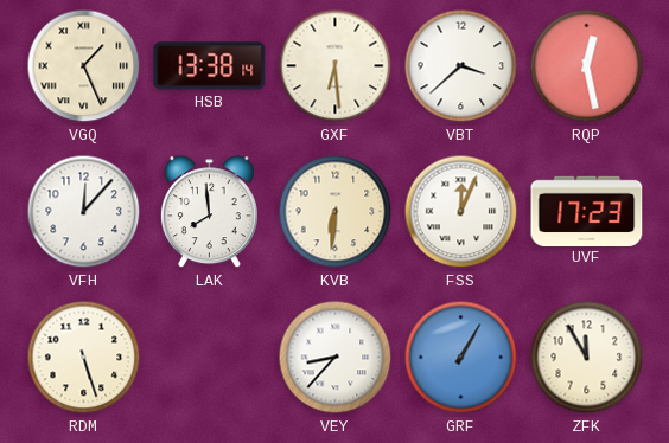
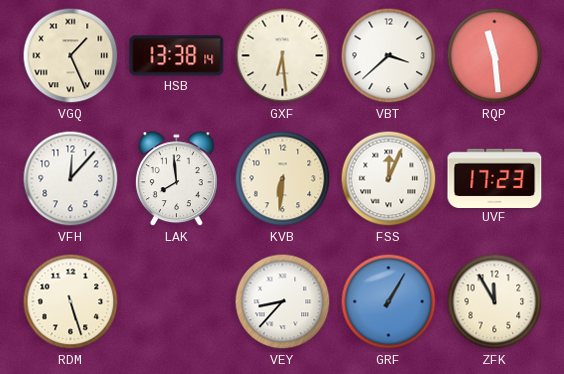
RQP: 12:28 -> 11:29 (495, 56)
